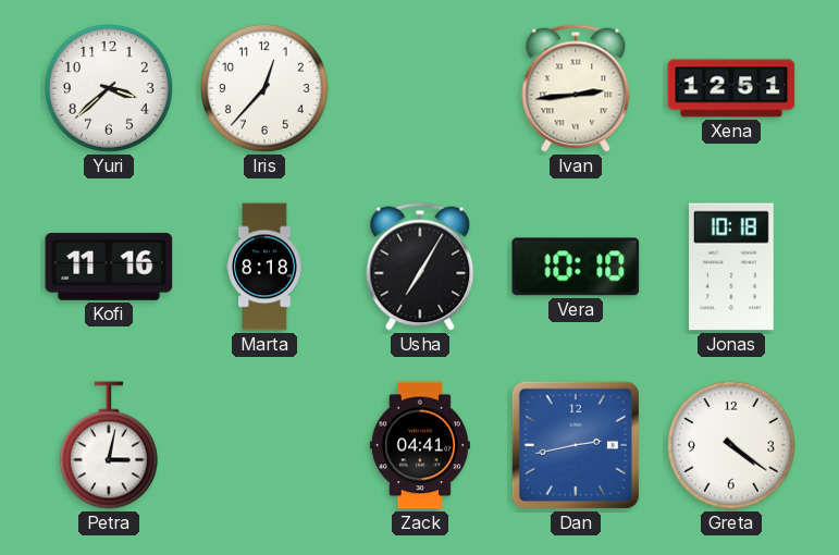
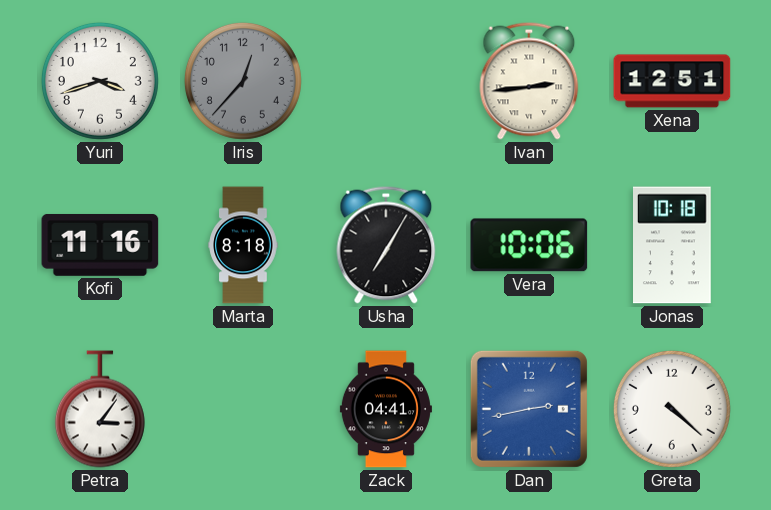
Yuri: 3:38 -> 3:42 (100, 81)
Iris dial: white -> grey (243, 81)
Vera: 10:10 -> 10:06 (529, 245)
Petra: 3:02 -> 3:06 (100, 409)
Greta: 4:21 -> 4:22 (672, 409)
